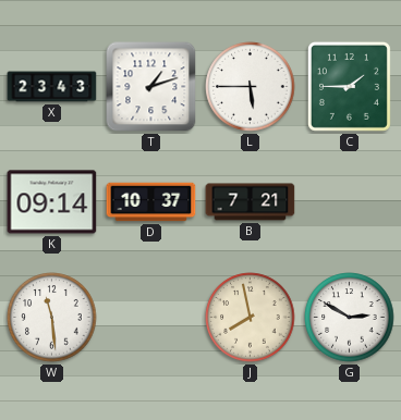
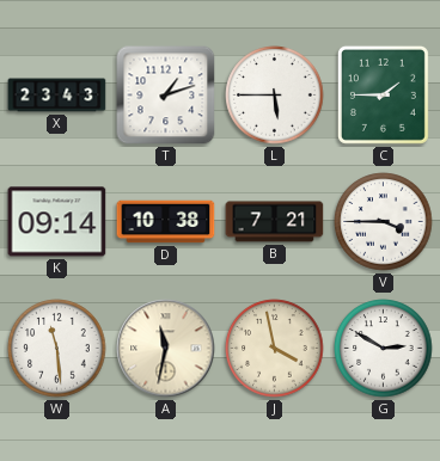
D: 10:37 -> 10:38 (166, 222)
V: none -> 3:45 (384, 222)
A: none -> 11:32 (166, 349)
J: 7:58 -> 3:58 (275, 349)
